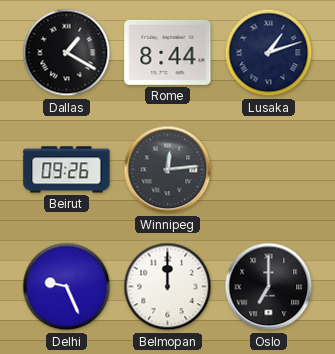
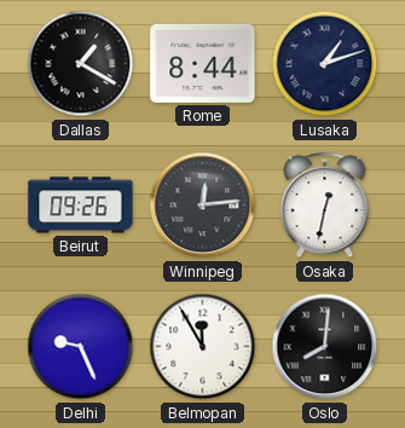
Osaka: none -> 12:32 (325, 206)
Belmopan: 12:00 -> 11:55 (203, 347)
Oslo: 7:00 -> 8:01 (325, 347)
